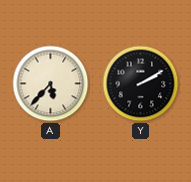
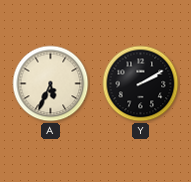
A: 5:37 -> 5:34 (51, 84)
